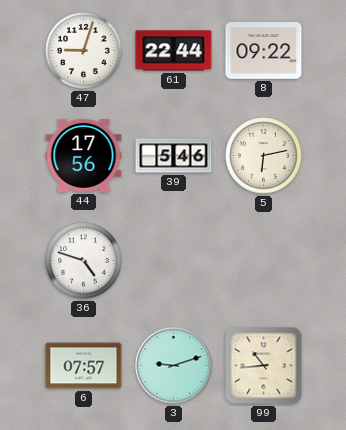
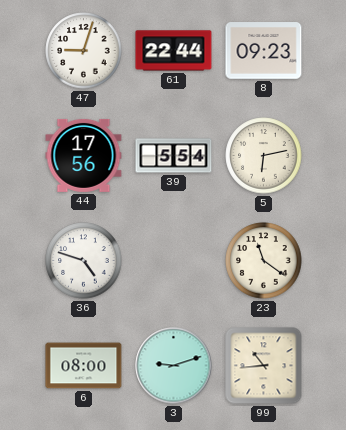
8: 09:22 -> 09:23 (264, 51)
39: 5:46 -> 5:54 (174, 156)
23: none -> 11:21 (264, 261)
6: 07:57 -> 08:00 (84, 366)
